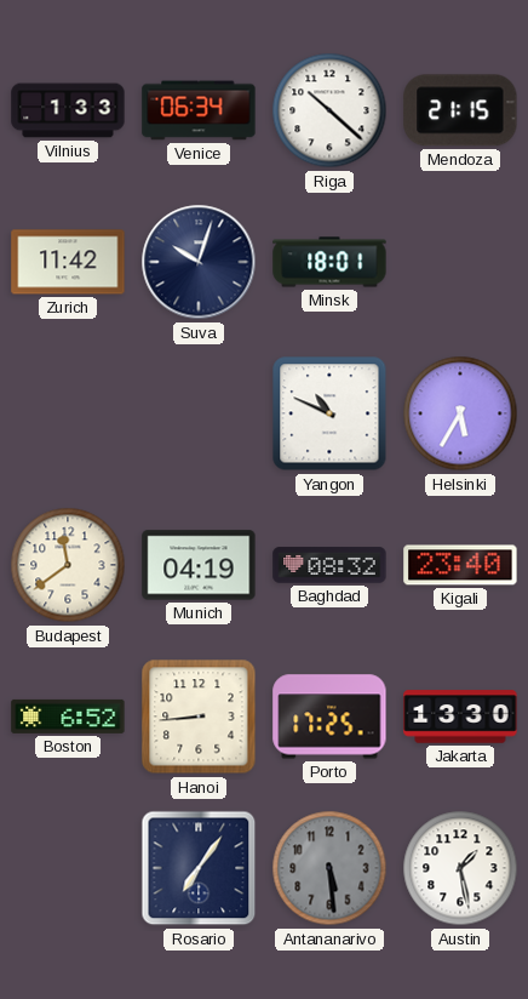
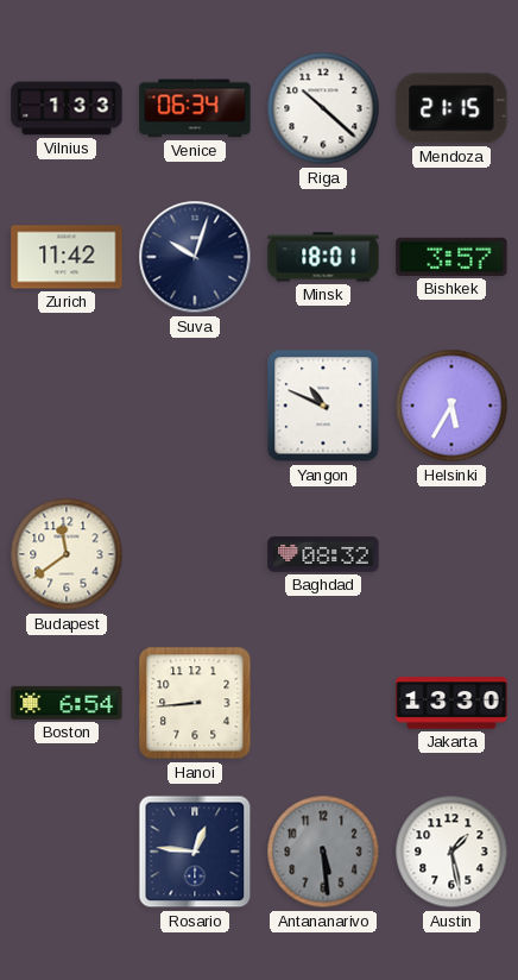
Bishkek: none -> 3:57 (451, 257)
Munich: 04:19 -> none (199, 565)
Kigali: 23:40 -> none (460, 565)
Boston: 6:52 -> 6:54 (67, 703)
Porto: 17:25 -> none (329, 717)
Rosario: 7:06 -> 12:46 (195, 852)
